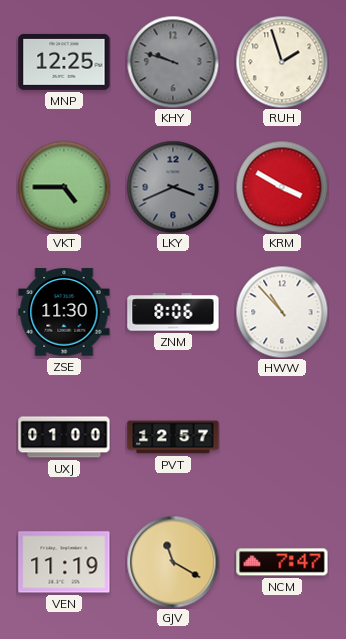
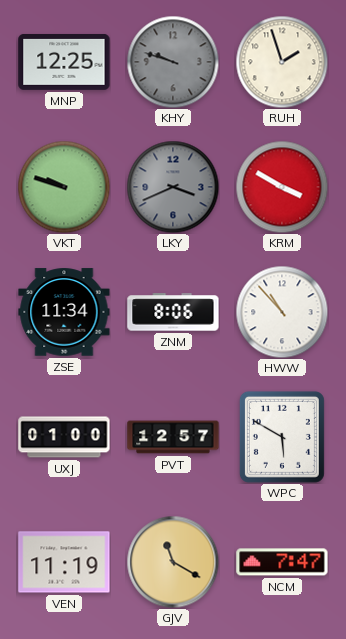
VKT: 4:45 -> 9:48 (64, 187)
ZSE: 11:30 -> 11:34 (64, 312)
WPC: none -> 5:50 (282, 437)
